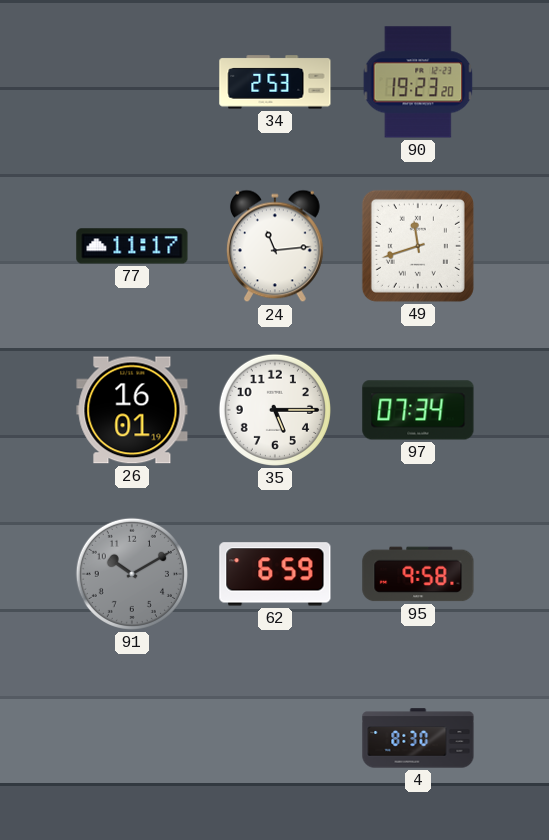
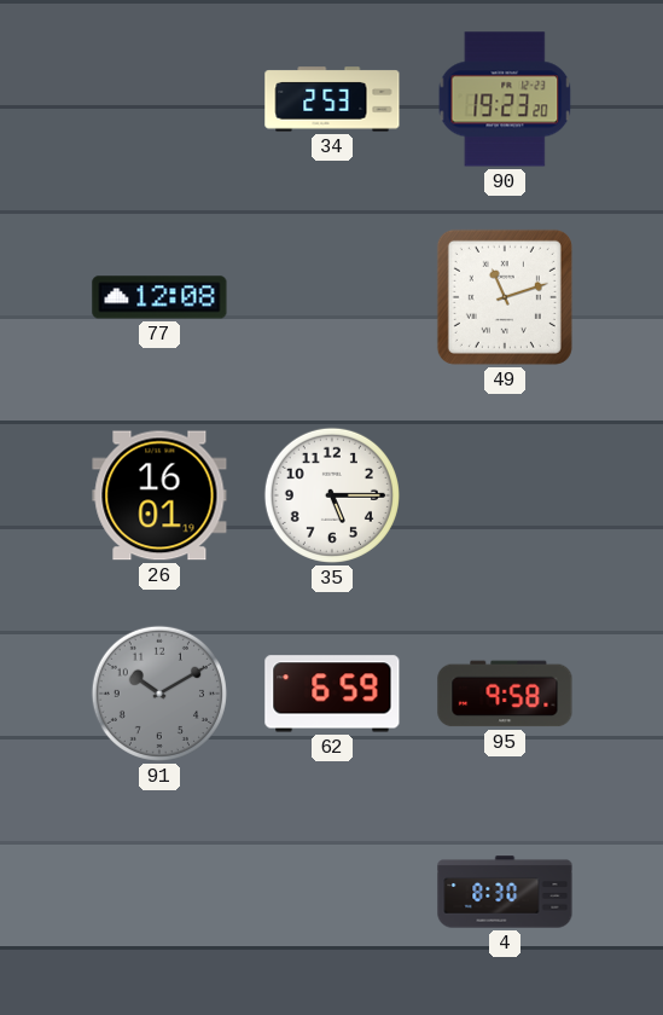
77: 11:17 -> 12:08 (159, 297)
24: 11:14 -> none (275, 246)
49: 11:42 -> 11:12 (505, 297)
97: 07:34 -> none (418, 410)
